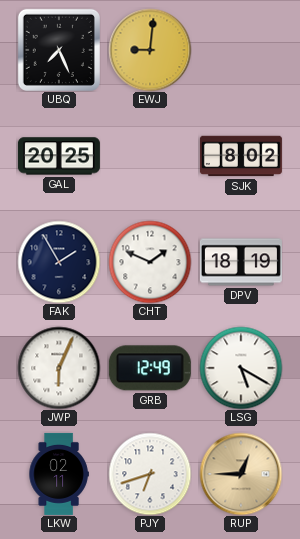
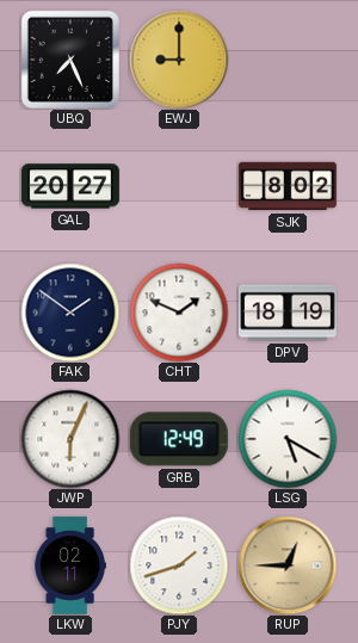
EWJ: 9:01 -> 9:00 (179, 60)
GAL: 20:25 -> 20:27 (70, 186)
FAK: 1:55 -> 1:51 (70, 313)
PJY: 6:42 -> 1:42 (179, 565)
